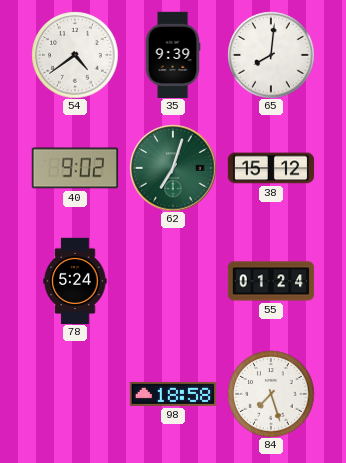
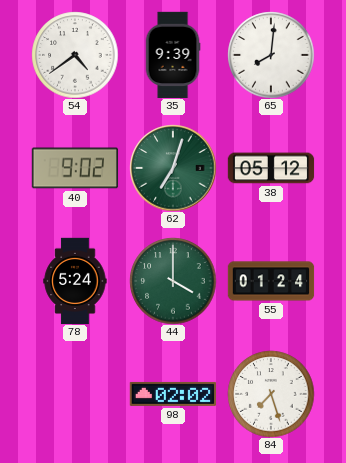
38: 15:12 -> 05:12 (271, 168)
44: none -> 4:00 (173, 281)
98: 18:58 -> 02:02 (173, 394)
